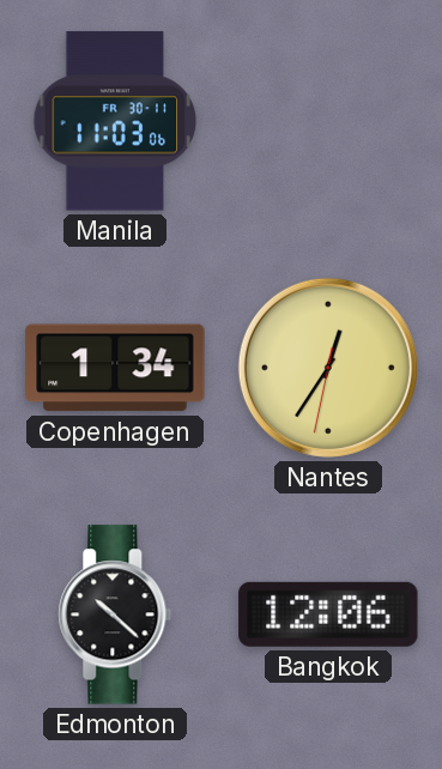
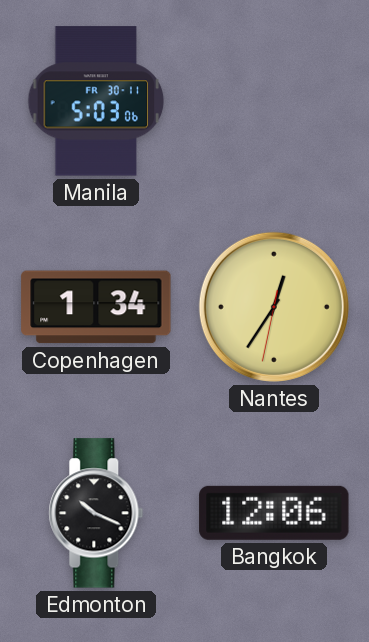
Manila: 11:03 -> 5:03 (96, 101)
Edmonton: 10:22 -> 10:19 (96, 513)
